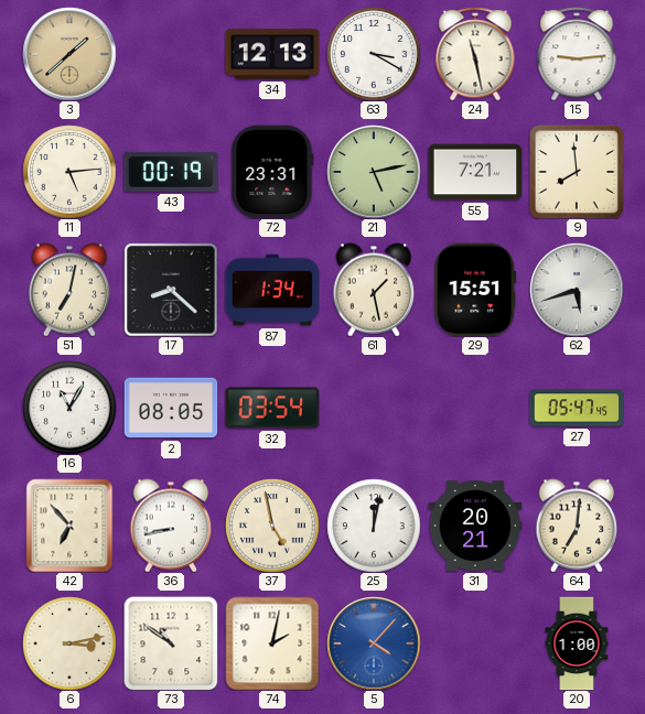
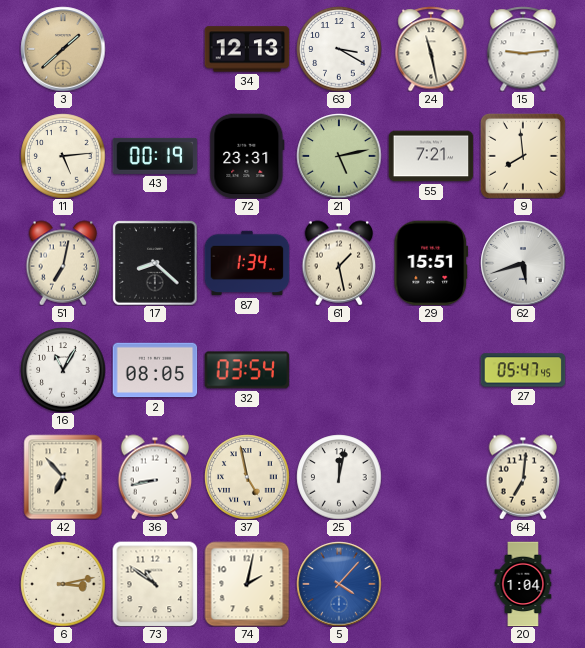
31: 20:21 -> none (475, 526)
20: 1:00 -> 1:04 (523, 584)
